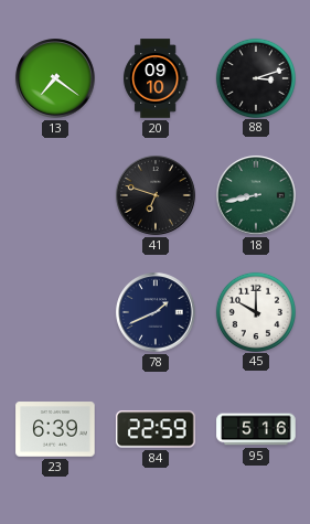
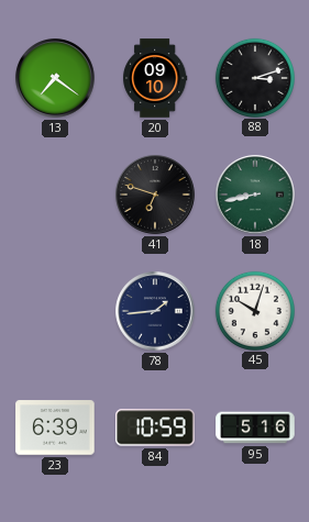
78: 1:41 -> 1:44 (155, 311)
45: 10:00 -> 10:03 (254, 310)
84: 22:59 -> 10:59 (155, 427)
